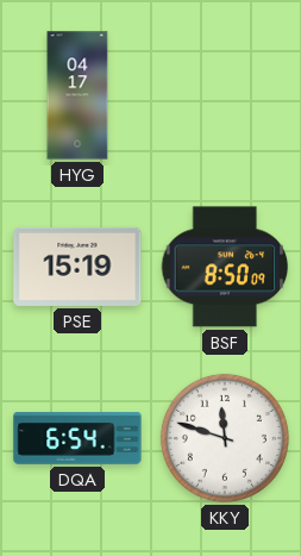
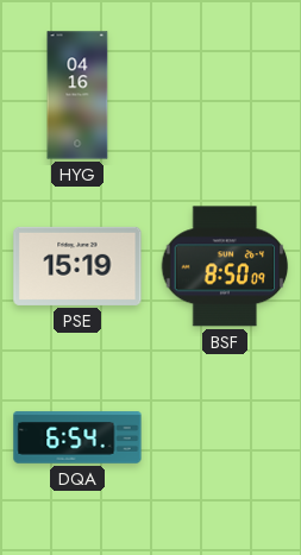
HYG: 04:17 -> 04:16 (77, 95)
KKY: 11:48 -> none (225, 438)
